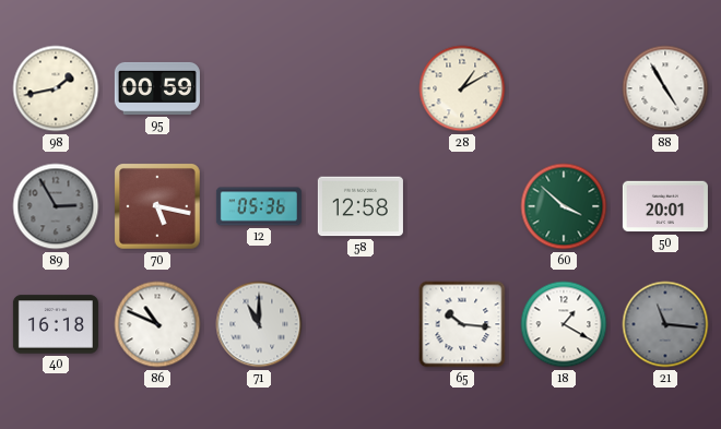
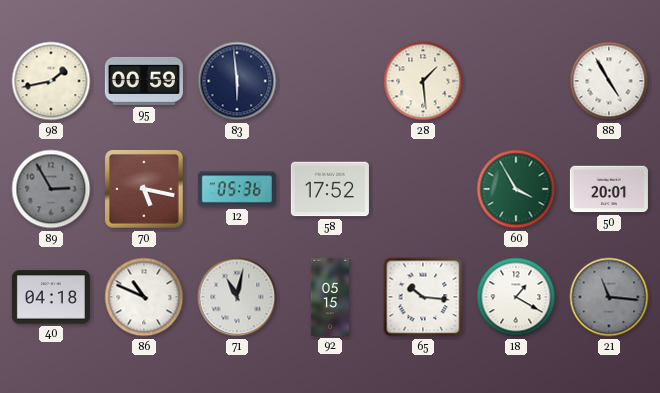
83: none -> 5:59 (237, 81)
28: 1:10 -> 1:29 (423, 81)
58: 12:58 -> 17:52 (330, 189)
60: 3:52 -> 3:55 (516, 189)
40: 16:18 -> 04:18 (51, 297)
71: 11:00 -> 11:02 (237, 297)
92: none -> 05:15 (329, 297)
